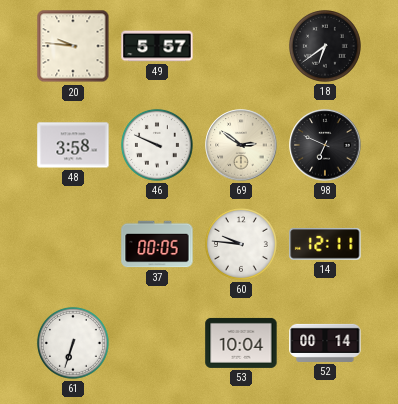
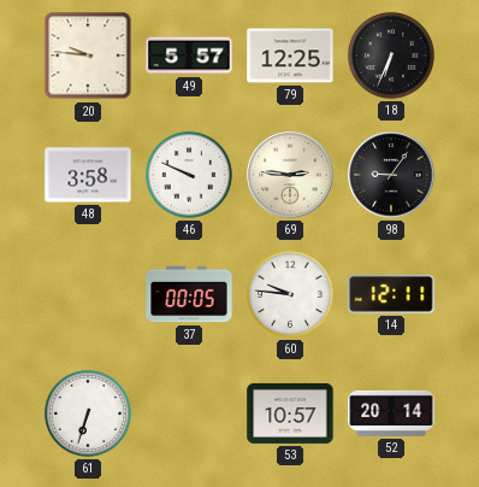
79: none -> 12:25 (290, 55)
18: 6:39 -> 6:34 (391, 55)
69: 2:51 -> 2:46 (290, 175)
98: 6:49 -> 9:06 (391, 175)
53: 10:04 -> 10:57 (290, 413)
52: 00:14 -> 20:14 (391, 413)
